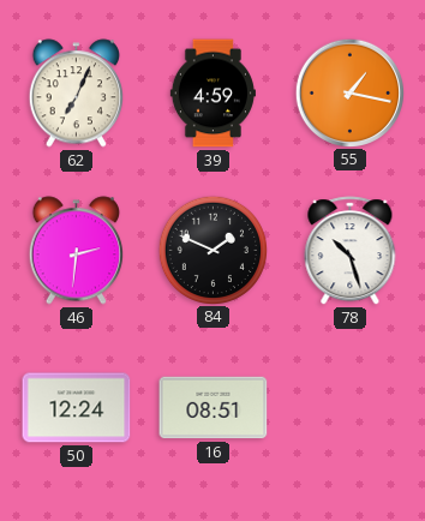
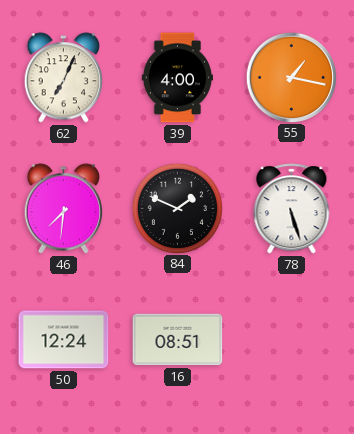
39: 4:59 -> 4:00 (177, 78)
46: 2:31 -> 7:31 (63, 209)
78: 10:27 -> 5:27 (292, 209)
